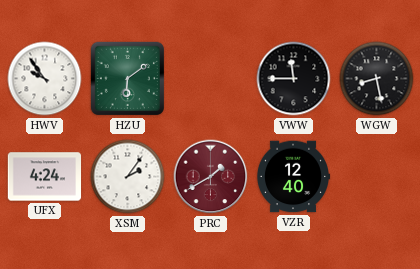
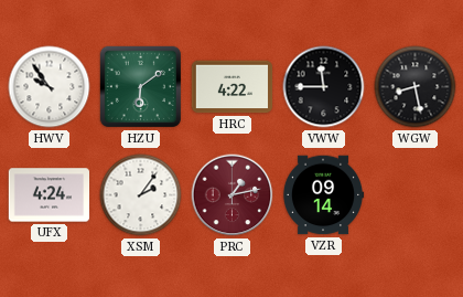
HRC: none -> 4:22 (233, 87)
PRC: 1:40 -> 1:13 (233, 195)
VZR: 12:40 -> 09:14 (323, 195)
